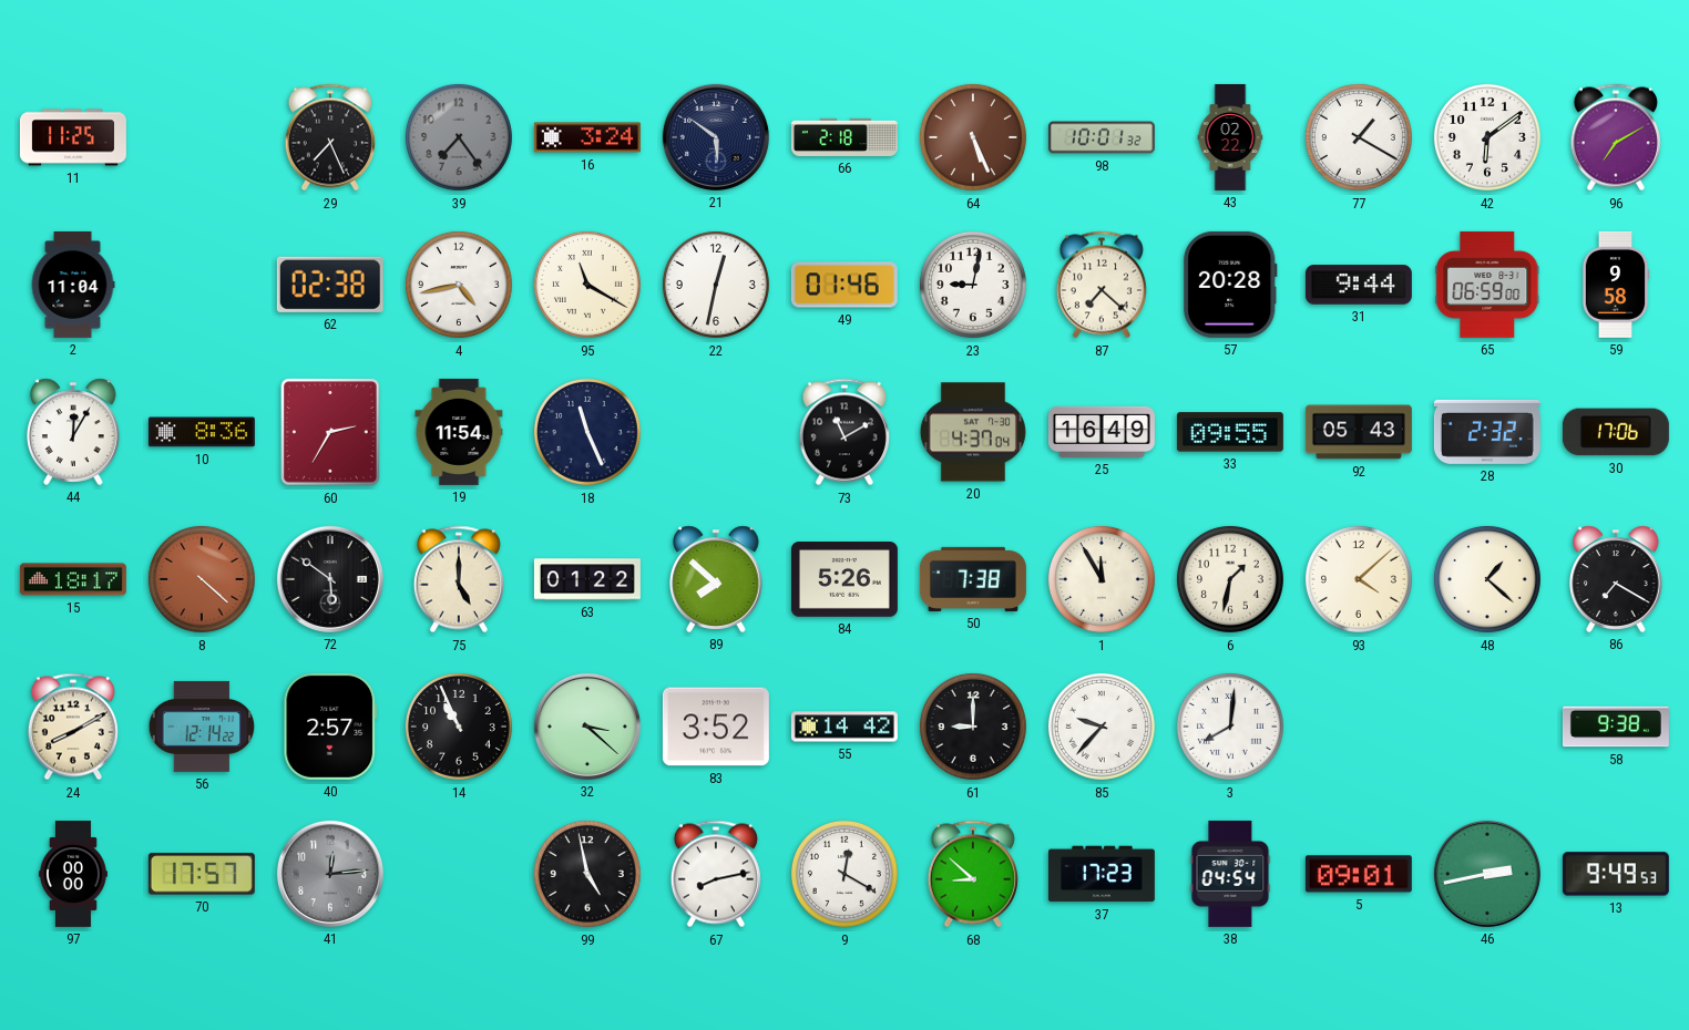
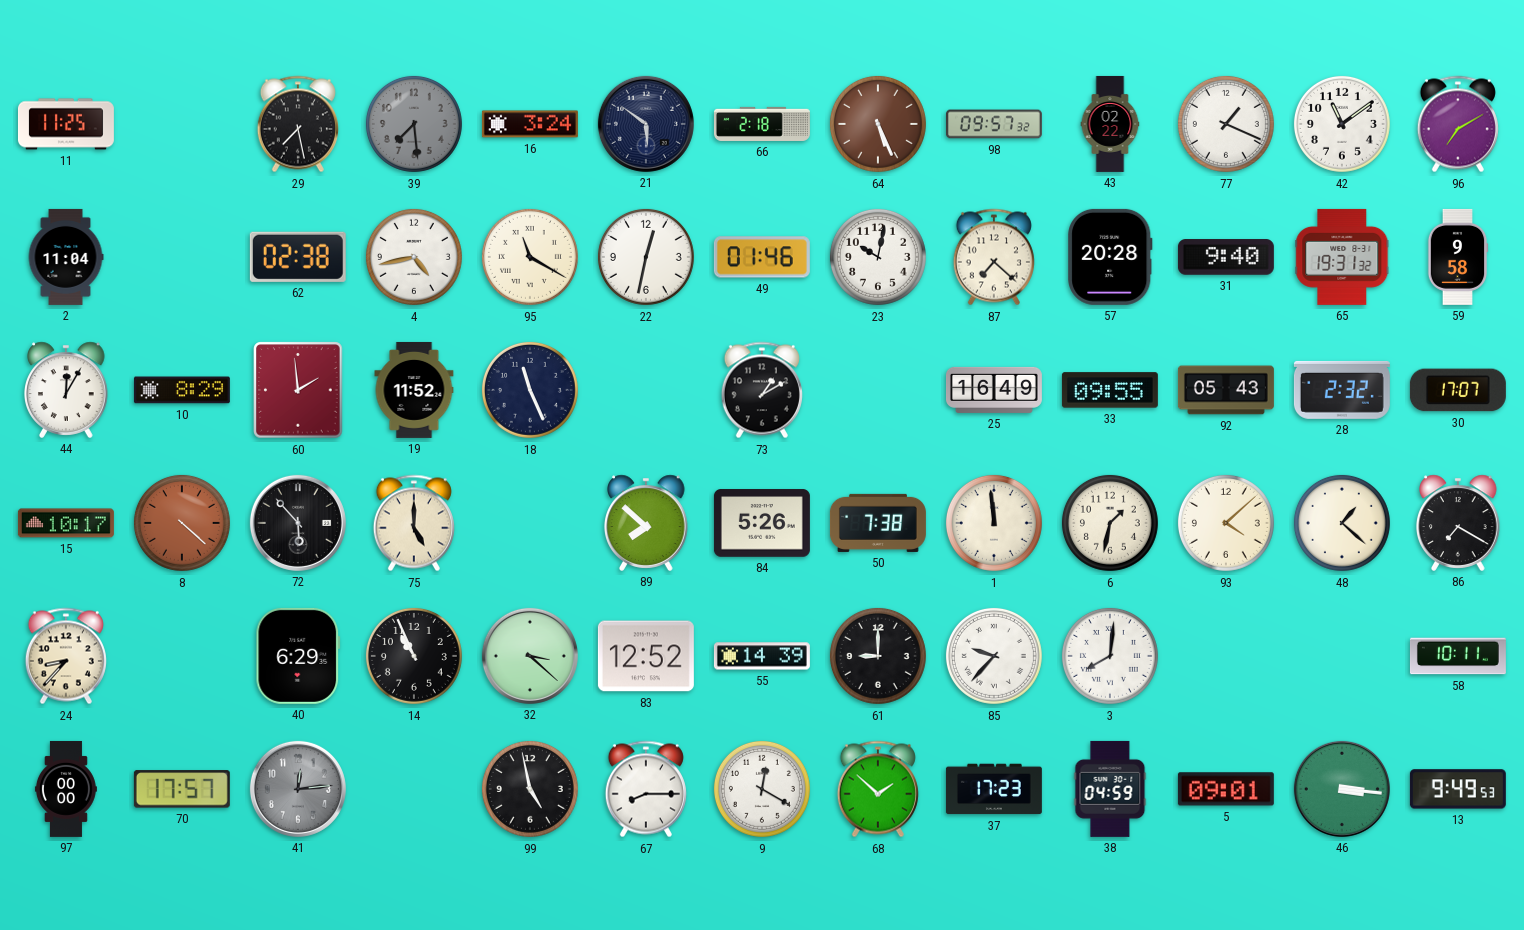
29: 7:26 -> 7:28 (298, 124)
39: 7:24 -> 7:29 (414, 124)
98: 10:01 -> 09:57 (994, 124)
77: 1:20 -> 1:19 (1226, 124)
42: 6:09 -> 11:09 (1342, 124)
23: 9:02 -> 10:02 (878, 257)
31: 9:44 -> 9:40 (1226, 257)
65: 06:59 -> 19:31 (1342, 257)
10: 8:36 -> 8:29 (182, 390)
60: 2:35 -> 1:59 (298, 390)
19: 11:54 -> 11:52 (414, 390)
73: 11:10 -> 1:10 (762, 390)
20: 4:37 -> none (973, 432)
30: 17:06 -> 17:07 (1458, 390)
15: 18:17 -> 10:17 (66, 523)
72: 5:51 -> 5:53 (298, 523)
63: 01:22 -> none (587, 579)
1: 11:55 -> 11:59 (994, 523)
24: 8:10 -> 8:37 (66, 656)
56: 12:14 -> none (201, 727)
40: 2:57 -> 6:29 (298, 656)
83: 3:52 -> 12:52 (646, 656)
55: 14:42 -> 14:39 (762, 656)
58: 9:38 -> 10:11 (1458, 656)
67: 8:13 -> 8:15 (646, 789)
68: 8:52 -> 1:52 (878, 789)
38: 04:54 -> 04:59 (1110, 789)
46: 2:43 -> 3:16 (1342, 789)
